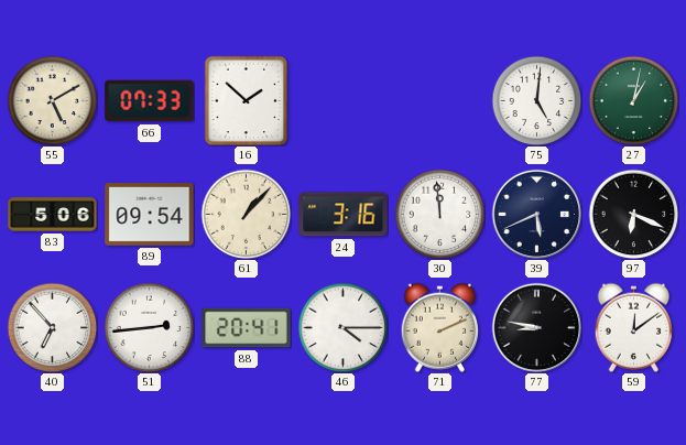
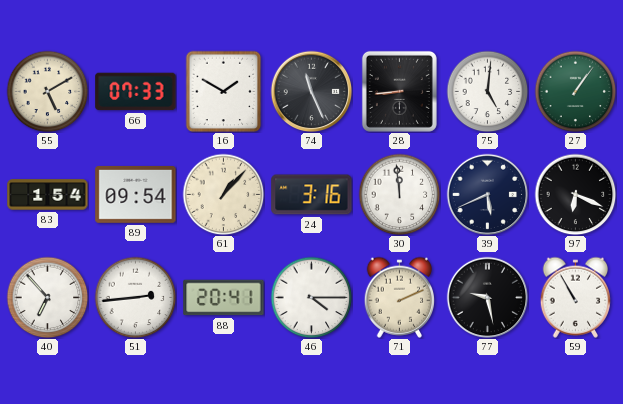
16: 1:52 -> 1:50 (224, 91)
74: none -> 11:26 (311, 91)
28: none -> 8:44 (399, 91)
27: 1:02 -> 1:06 (575, 91)
83: 5:06 -> 1:54 (48, 195)
77: 8:47 -> 9:28 (487, 297)
59: 12:09 -> 10:55 (576, 297)
